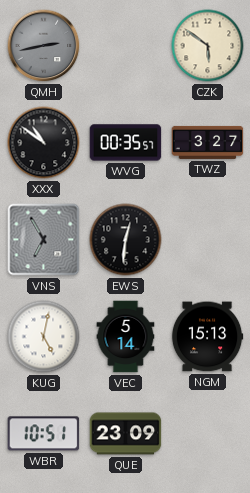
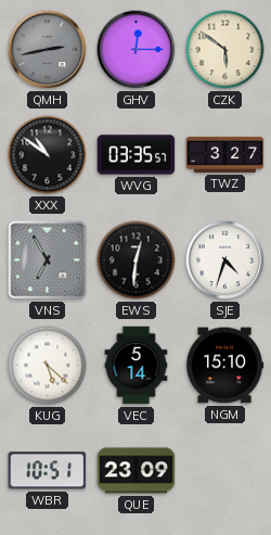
GHV: none -> 12:15 (137, 50)
WVG: 00:35 -> 03:35 (137, 155)
SJE: none -> 4:33 (225, 260)
KUG: 5:02 -> 5:22 (48, 366)
NGM: 15:13 -> 15:10 (224, 366)
